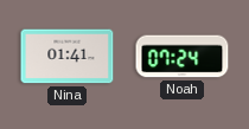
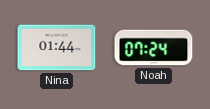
Nina: 01:41 -> 01:44 (57, 48)
